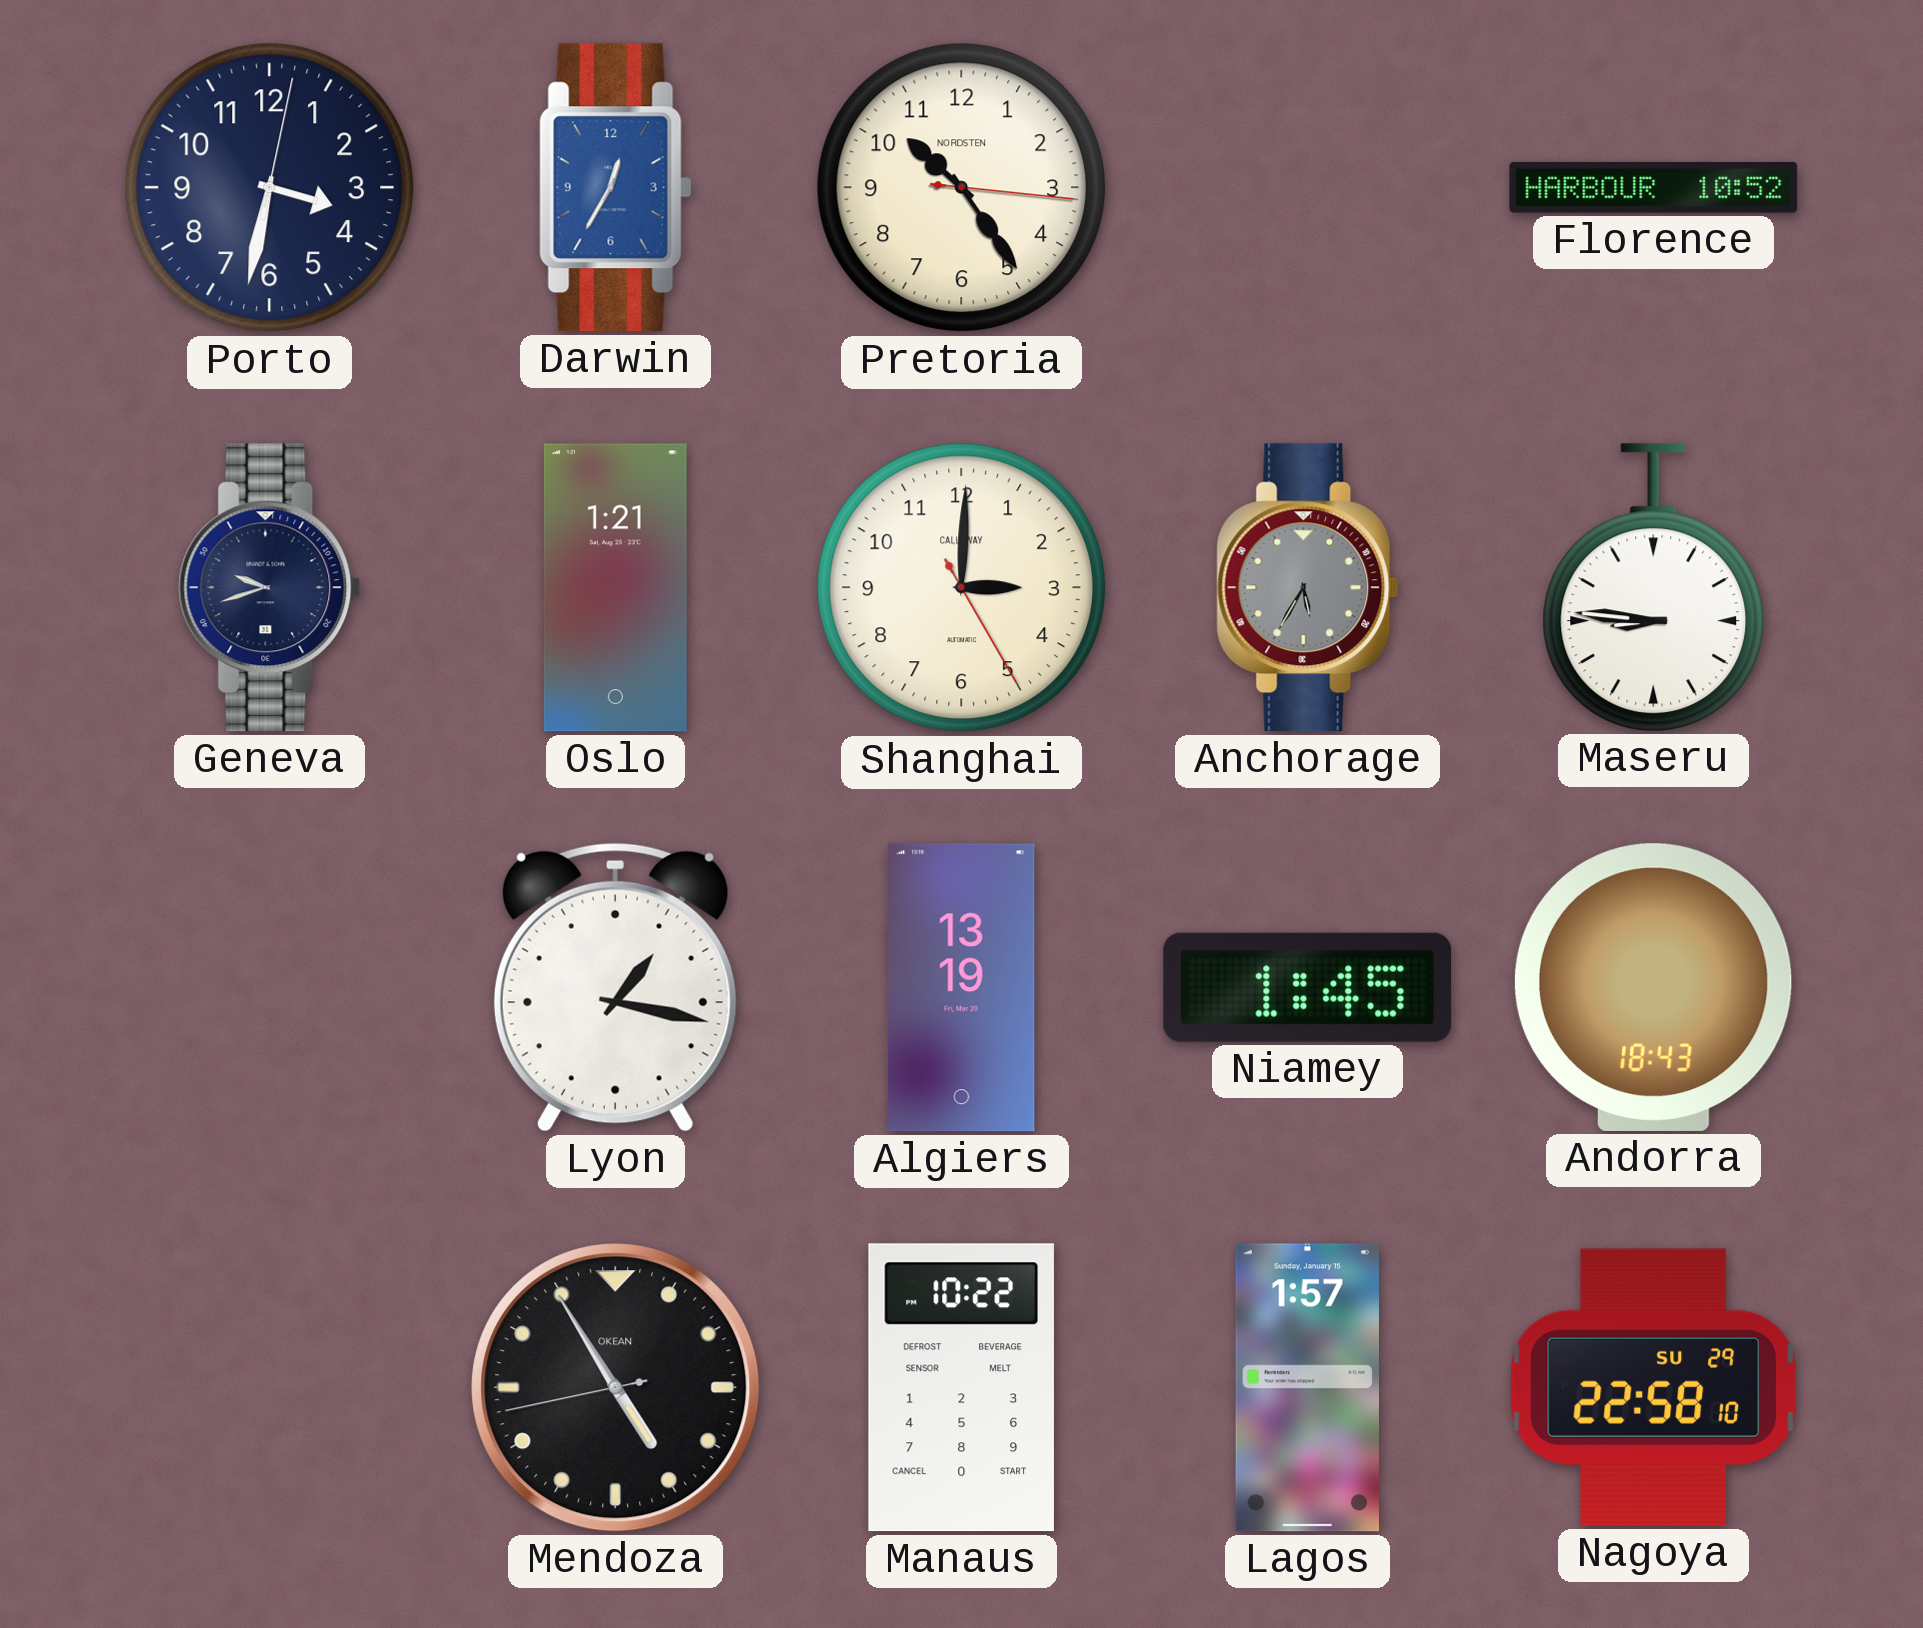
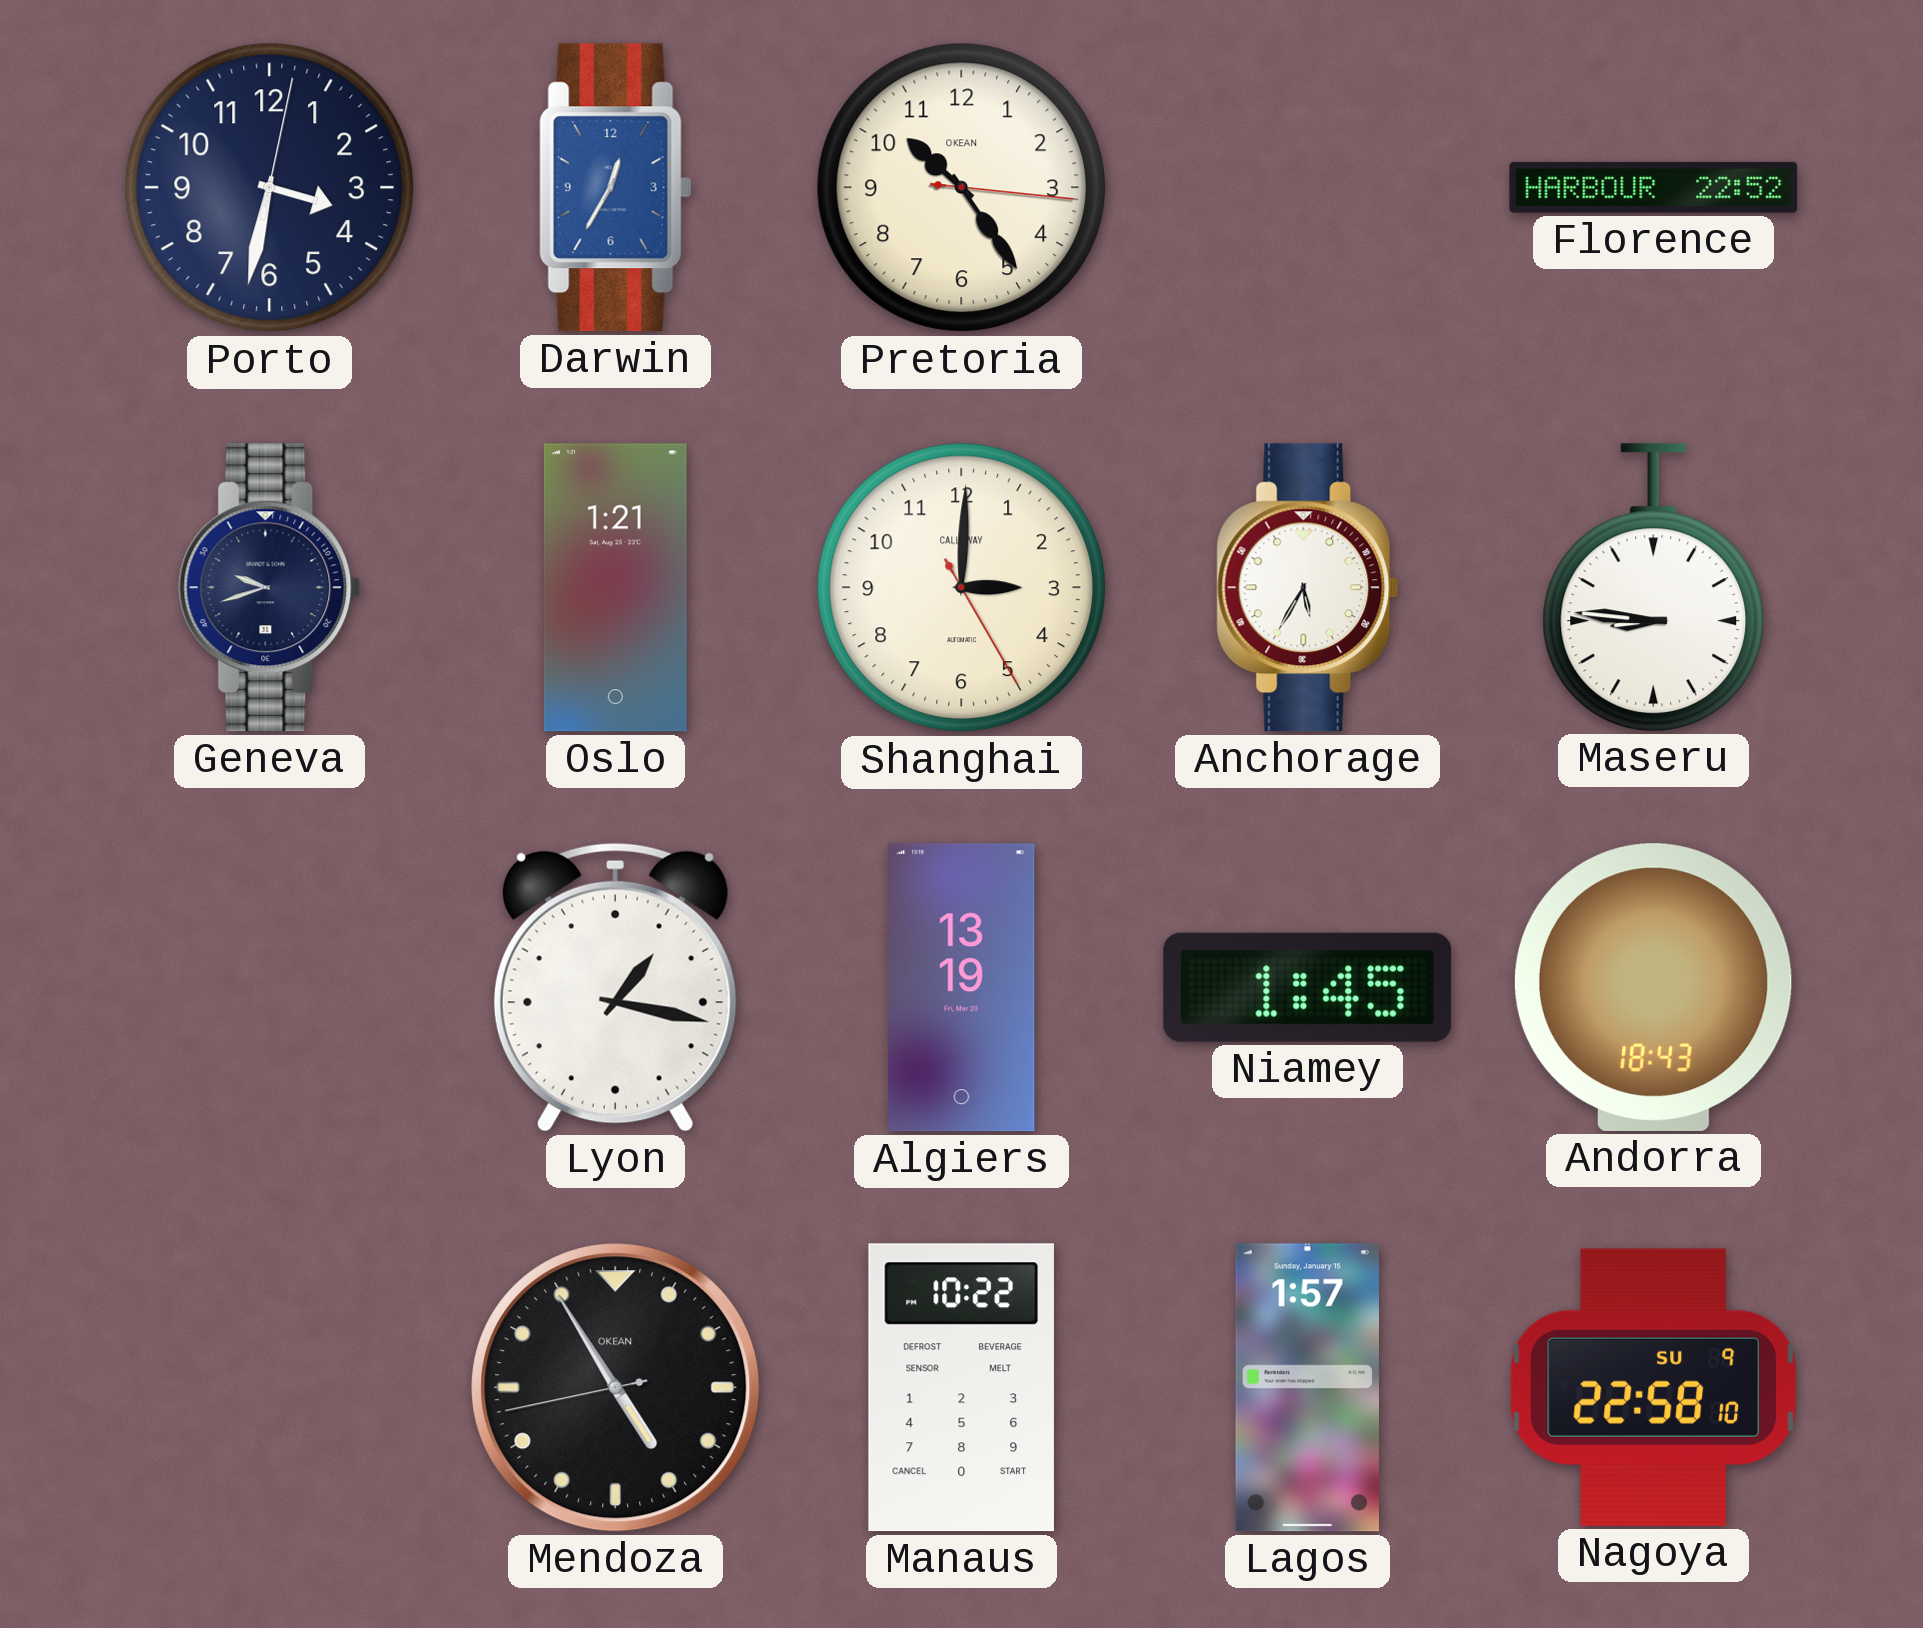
Pretoria brand: NORDSTEN -> OKEAN (962, 188)
Florence: 10:52 -> 22:52 (1654, 187)
Anchorage dial: grey -> white (1308, 588)
Nagoya date: SU 29 -> SU 9 (1653, 1387)
